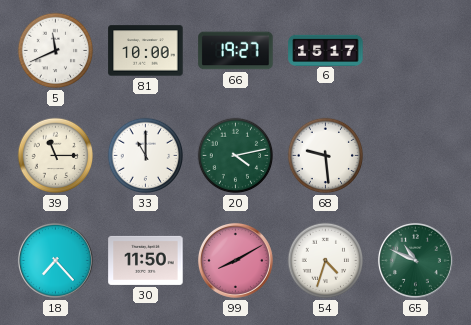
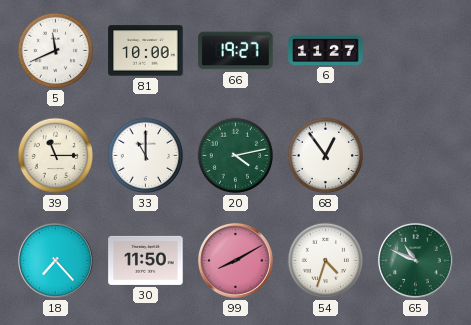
6: 15:17 -> 11:27 (326, 50)
68: 9:29 -> 12:54 (326, 156)
